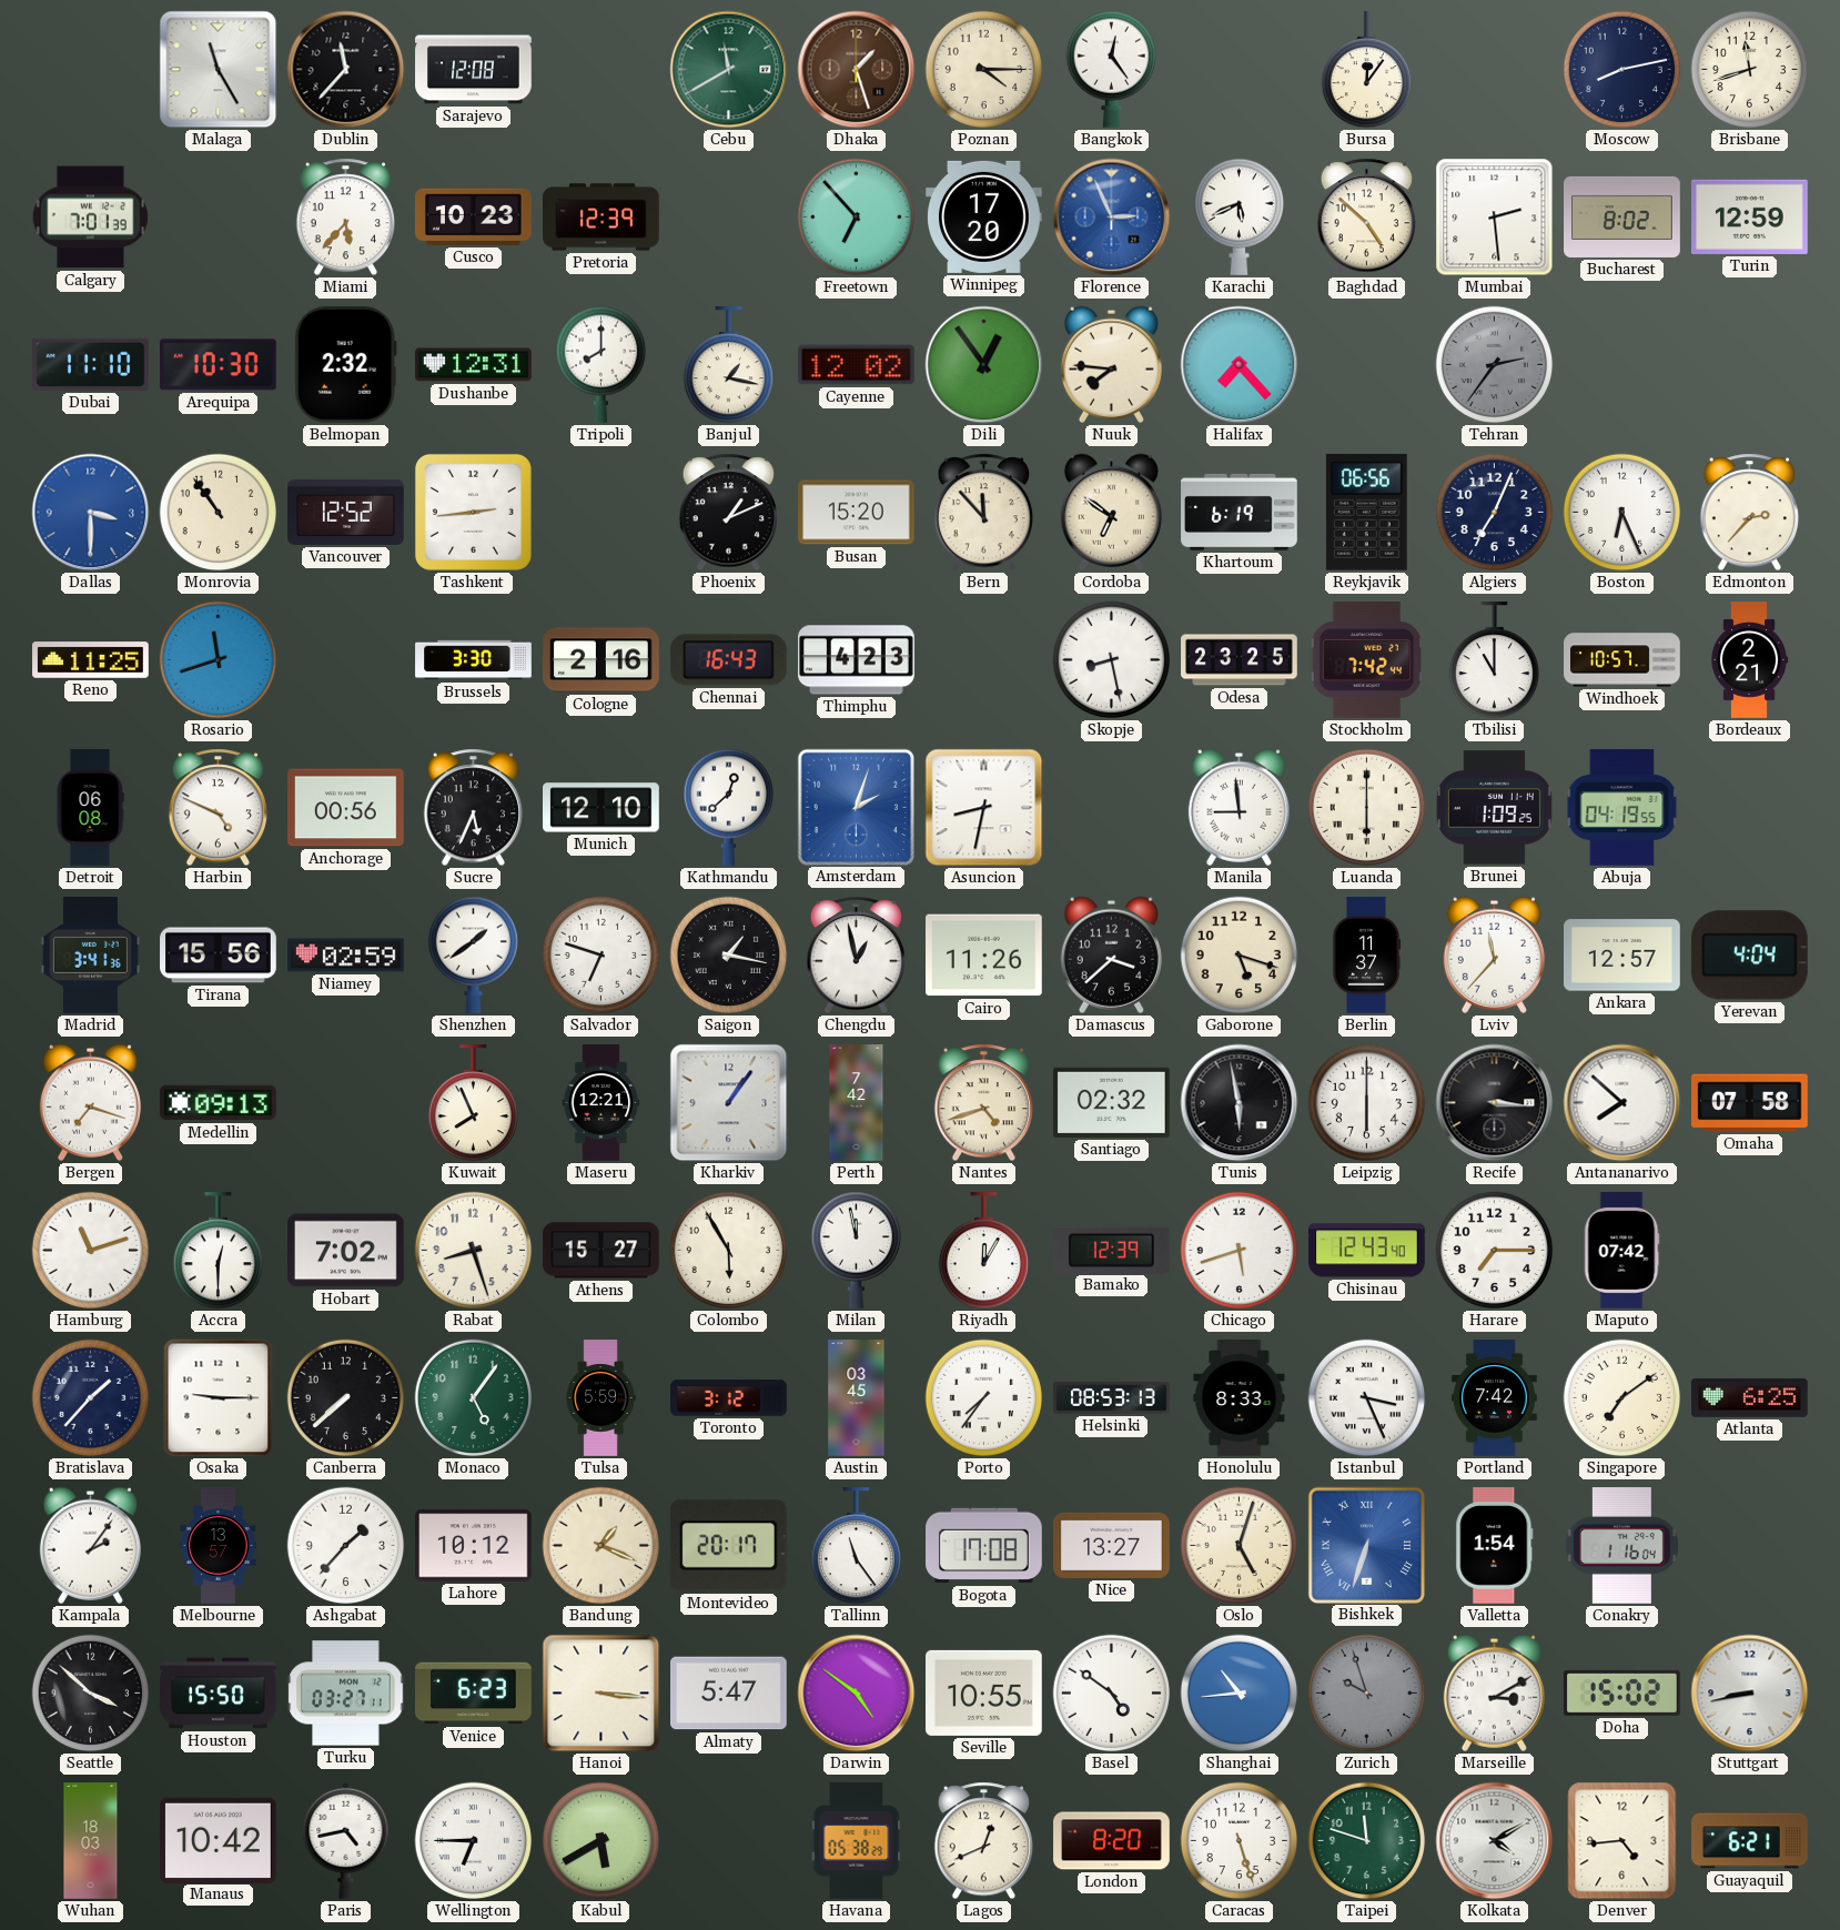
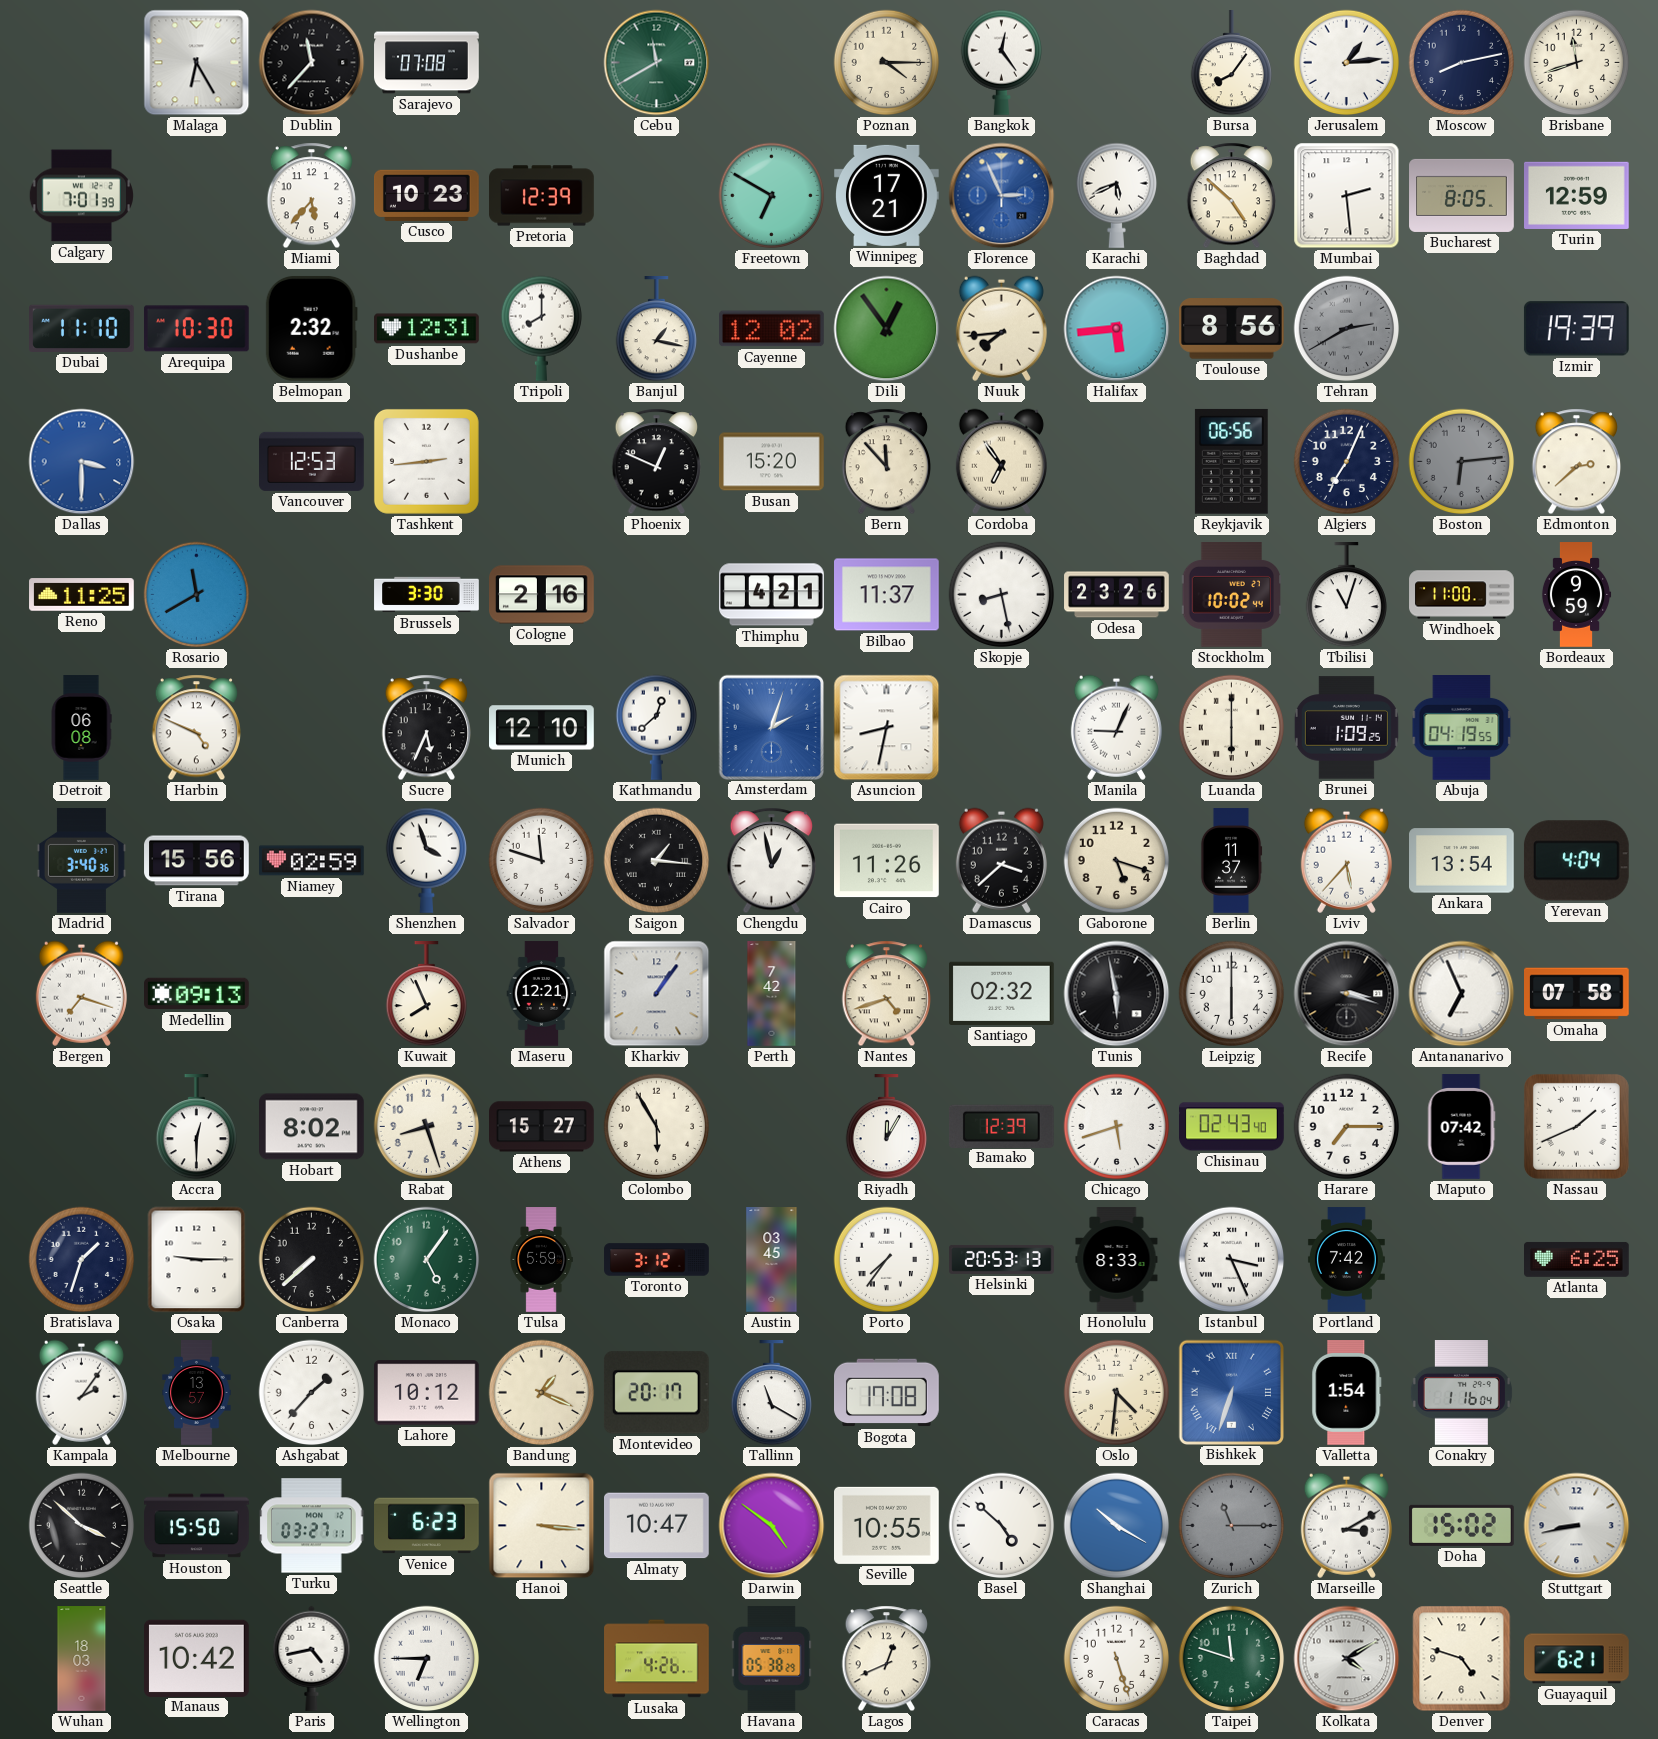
Malaga: 11:25 -> 6:25 (197, 63)
Sarajevo: 12:08 -> 07:08 (427, 63)
Dhaka: 1:27 -> none (857, 70)
Bursa: 12:06 -> 8:06 (1231, 64)
Jerusalem: none -> 1:14 (1347, 63)
Freetown: 6:53 -> 6:50 (772, 196)
Winnipeg: 17:20 -> 17:21 (887, 195)
Bucharest: 8:02 -> 8:05 (1462, 195)
Nuuk: 7:46 -> 7:44 (1001, 328)
Halifax: 7:23 -> 5:44 (1117, 329)
Toulouse: none -> 8:56 (1232, 329)
Tehran: 2:36 -> 2:40 (1347, 329)
Izmir: none -> 19:39 (1576, 329)
Monrovia: 10:54 -> none (219, 513)
Vancouver: 12:52 -> 12:53 (312, 461)
Phoenix: 1:11 -> 12:49 (657, 462)
Cordoba: 6:51 -> 6:54 (1001, 461)
Khartoum: 6:19 -> none (1240, 512)
Boston: 6:26 -> 6:14 (1462, 462)
Boston dial: white -> grey (1462, 462)
Edmonton: 2:37 -> 2:38 (1577, 462)
Rosario: 11:42 -> 11:40 (197, 595)
Chennai: 16:43 -> none (728, 660)
Thimphu: 4:23 -> 4:21 (772, 595)
Bilbao: none -> 11:37 (887, 595)
Odesa: 23:25 -> 23:26 (1117, 595)
Stockholm: 7:42 -> 10:02 (1231, 595)
Tbilisi: 11:00 -> 11:03 (1346, 596)
Windhoek: 10:57 -> 11:00 (1462, 595)
Bordeaux: 2:21 -> 9:59 (1576, 595)
Anchorage: 00:56 -> none (346, 808)
Manila: 8:59 -> 9:04 (1116, 727)
Madrid: 3:41 -> 3:40 (81, 861)
Shenzhen: 1:39 -> 3:57 (426, 860)
Salvador: 6:48 -> 11:48 (542, 861)
Saigon: 1:17 -> 1:16 (657, 861)
Lviv: 11:37 -> 5:37 (1346, 860)
Ankara: 12:57 -> 13:54 (1462, 861)
Recife: 3:16 -> 3:18 (1347, 994)
Antananarivo: 7:52 -> 6:56 (1462, 994)
Hamburg: 11:12 -> none (91, 1251)
Hobart: 7:02 -> 8:02 (312, 1127)
Milan: 11:58 -> none (856, 1250)
Chisinau: 12:43 -> 02:43 (1232, 1127)
Nassau: none -> 1:41 (1576, 1126)
Bratislava: 1:37 -> 1:33 (82, 1260)
Helsinki: 08:53 -> 20:53 (1002, 1260)
Singapore: 7:09 -> none (1622, 1398)
Tallinn: 11:24 -> 11:20 (771, 1394)
Nice: 13:27 -> none (1112, 1545)
Oslo: 5:03 -> 4:31 (1117, 1393)
Almaty: 5:47 -> 10:47 (657, 1526)
Basel: 4:51 -> 4:52 (1002, 1526)
Shanghai: 10:44 -> 10:20 (1117, 1526)
Zurich: 9:57 -> 11:15 (1232, 1526)
Kabul: 5:40 -> none (601, 1841)
Lusaka: none -> 4:26 (657, 1659)
London: 8:20 -> none (1112, 1841)
Denver: 4:44 -> 4:48 (1462, 1659)
